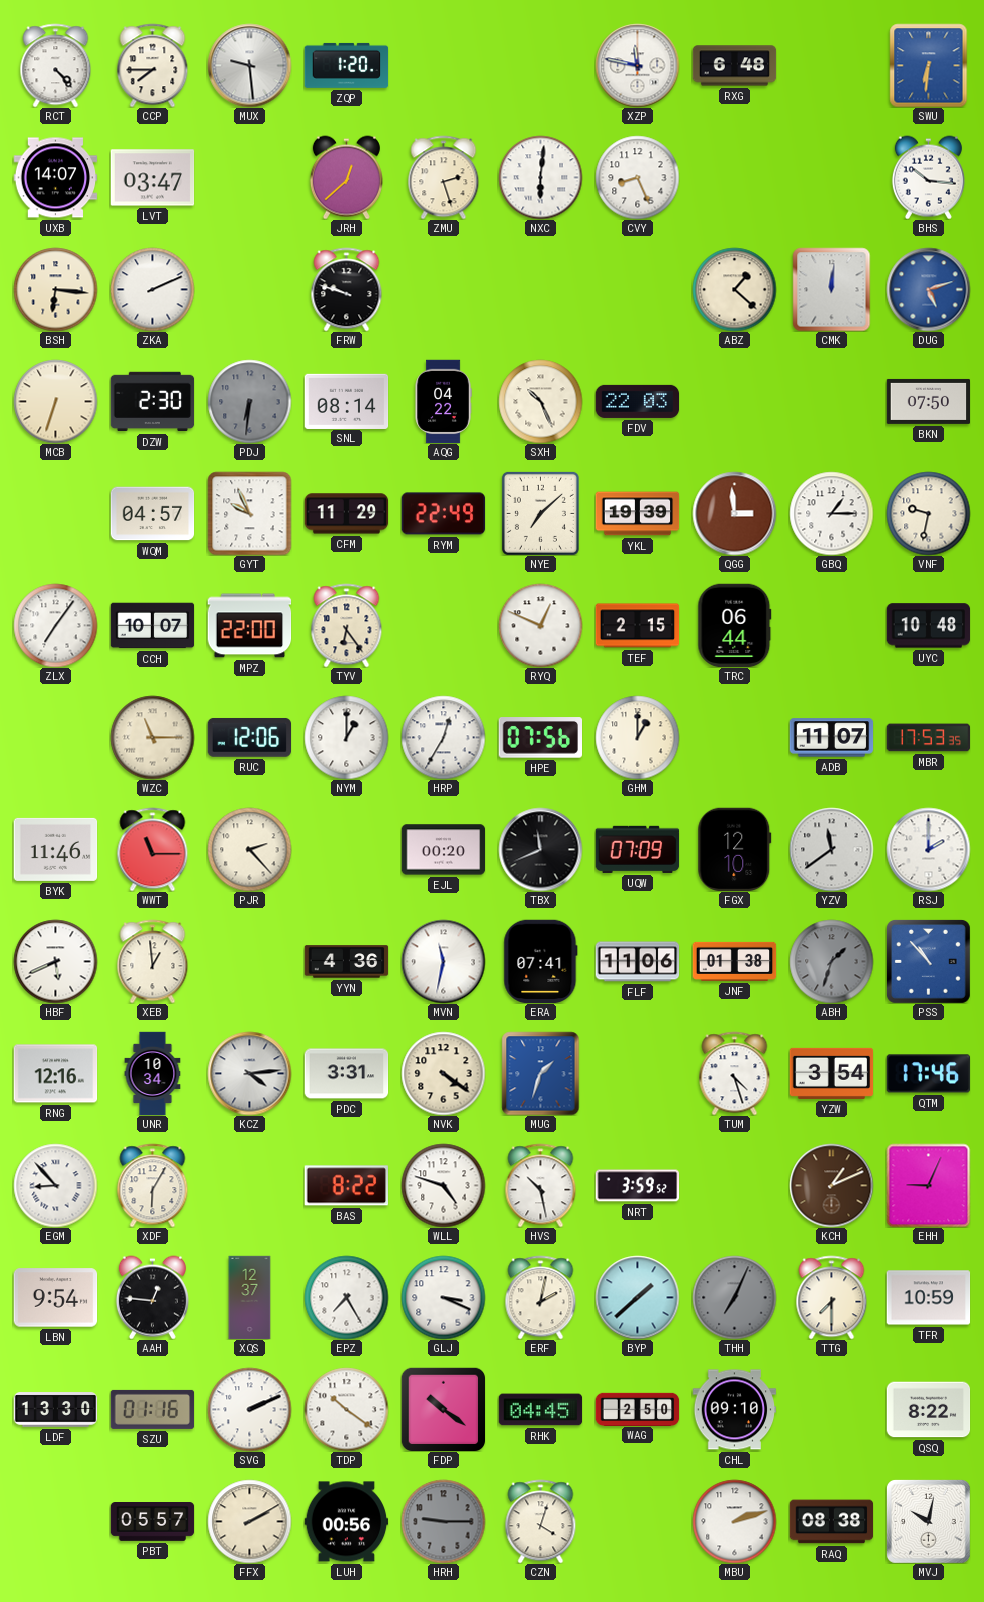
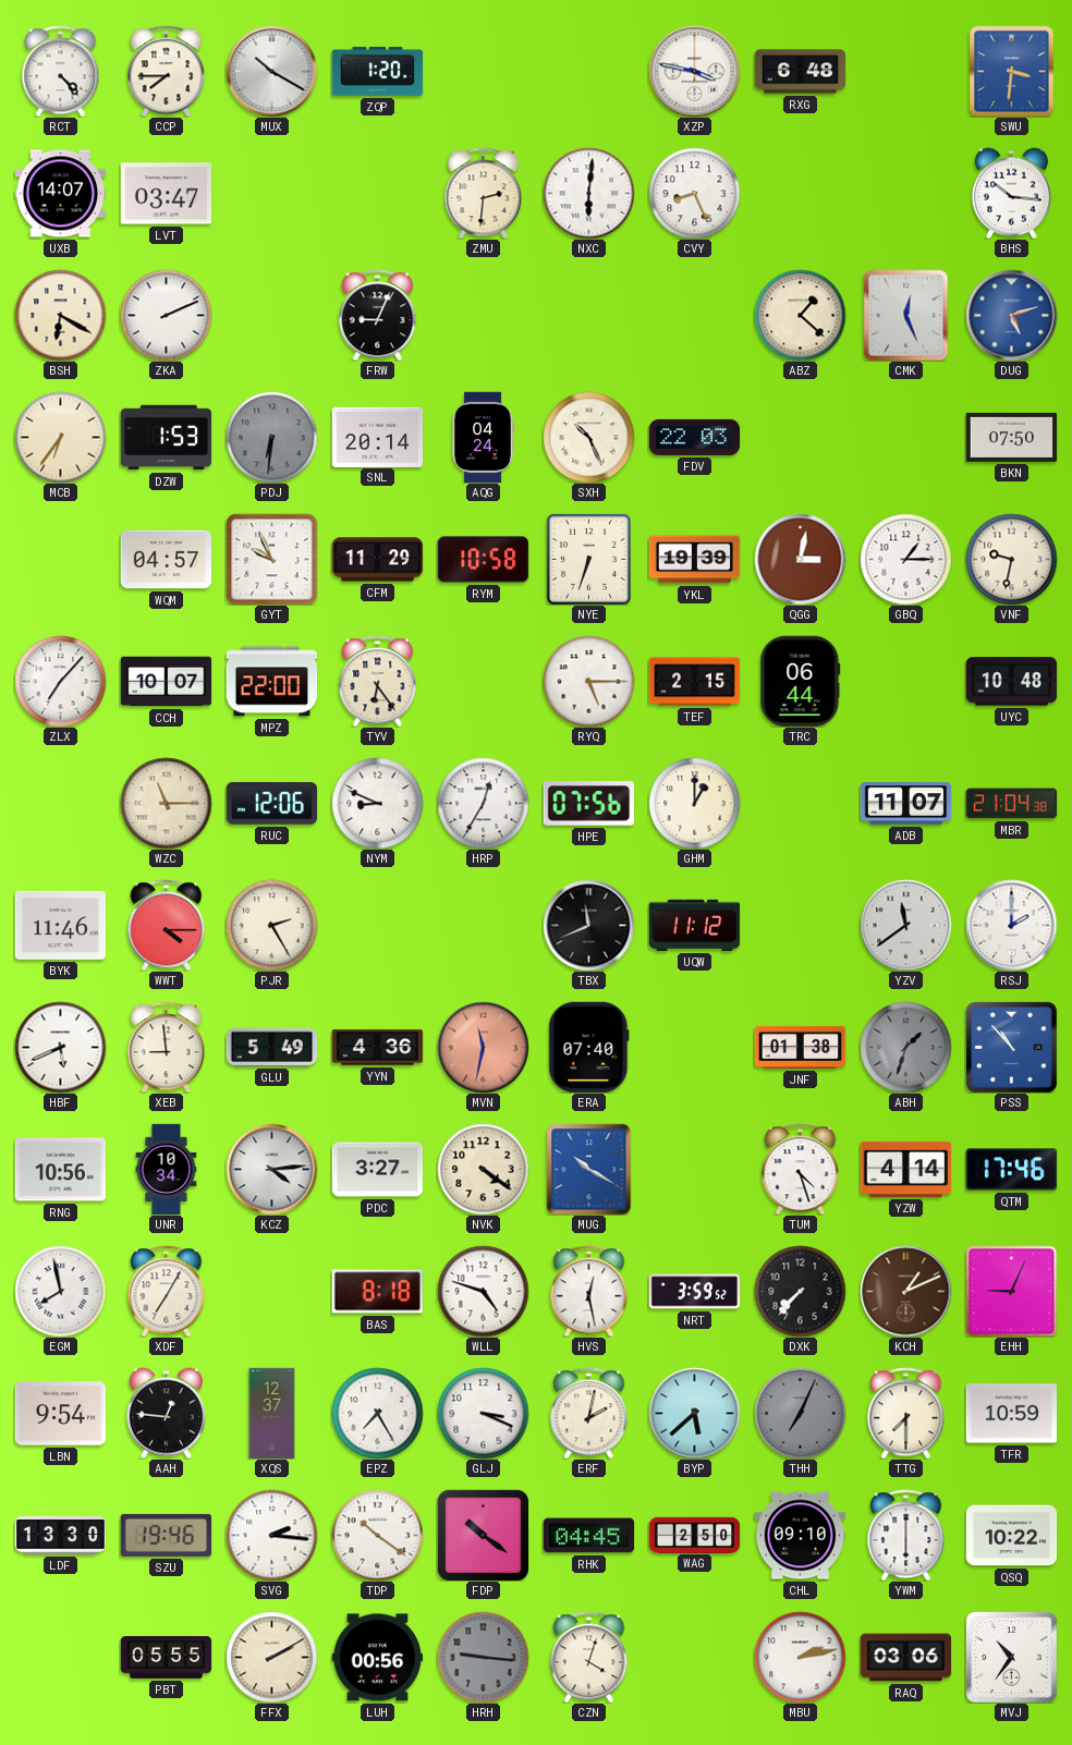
MUX: 9:29 -> 10:20 (271, 71)
XZP: 11:47 -> 3:47 (694, 71)
SWU: 6:31 -> 3:31 (1012, 71)
JRH: 12:38 -> none (346, 177)
ZMU: 2:27 -> 2:31 (484, 193)
BSH: 6:16 -> 6:20 (60, 315)
FRW: 9:48 -> 9:04 (378, 315)
CMK: 12:01 -> 12:26 (906, 315)
MCB: 6:33 -> 6:36 (60, 437)
DZW: 2:30 -> 1:53 (166, 438)
SNL: 08:14 -> 20:14 (377, 437)
AQG: 04:22 -> 04:24 (483, 437)
RYM: 22:49 -> 10:58 (483, 560)
NYE: 7:08 -> 6:33 (588, 559)
QGG: 2:59 -> 3:02 (800, 559)
ZLX: 7:06 -> 7:07 (60, 681)
RYQ: 12:49 -> 5:15 (588, 681)
NYM: 1:00 -> 8:49 (377, 803)
MBR: 17:53 -> 21:04 (1011, 804)
WWT: 11:15 -> 4:15 (167, 925)
PJR: 2:23 -> 2:25 (271, 925)
EJL: 00:20 -> none (443, 850)
UQW: 07:09 -> 11:12 (694, 925)
FGX: 12:10 -> none (735, 849)
XEB: 12:59 -> 8:59 (167, 1047)
GLU: none -> 5:49 (271, 1047)
MVN dial: white -> salmon (483, 1047)
ERA: 07:41 -> 07:40 (589, 1047)
FLF: 11:06 -> none (637, 962)
RNG: 12:16 -> 10:56 (60, 1170)
PDC: 3:31 -> 3:27 (377, 1170)
MUG: 1:33 -> 10:20 (589, 1169)
YZW: 3:54 -> 4:14 (905, 1169)
EGM: 8:53 -> 7:58 (60, 1291)
XDF: 6:05 -> 7:05 (167, 1291)
BAS: 8:22 -> 8:18 (377, 1292)
HVS: 10:28 -> 12:28 (589, 1291)
DXK: none -> 7:37 (800, 1291)
BYP: 1:38 -> 5:38 (694, 1413)
SZU: 01:16 -> 19:46 (166, 1535)
SVG: 2:11 -> 2:16 (271, 1535)
YWM: none -> 6:00 (906, 1535)
QSQ: 8:22 -> 10:22 (1011, 1536)
PBT: 05:57 -> 05:55 (166, 1658)
HRH: 9:15 -> 9:16 (483, 1657)
MBU: 2:12 -> 2:13 (800, 1657)
RAQ: 08:38 -> 03:06 (905, 1658)
MVJ: 10:02 -> 10:36 (1011, 1657)
